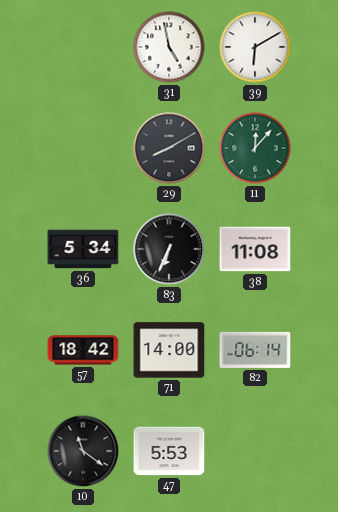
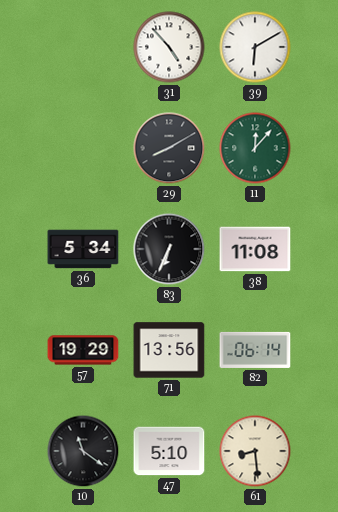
31: 4:58 -> 4:53 (169, 47)
57: 18:42 -> 19:29 (83, 350)
71: 14:00 -> 13:56 (169, 350)
47: 5:53 -> 5:10 (169, 451)
61: none -> 8:29 (255, 451)
